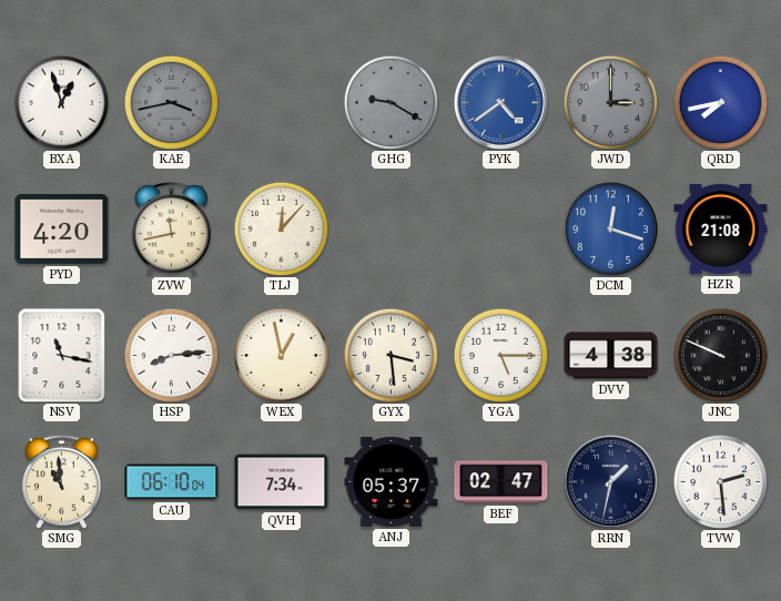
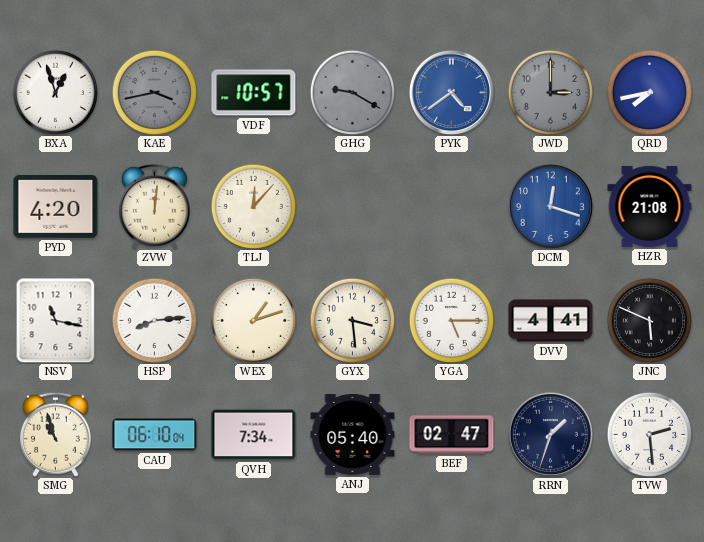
VDF: none -> 10:57 (254, 93)
ZVW: 11:43 -> 12:01 (154, 206)
WEX: 12:58 -> 1:12 (253, 320)
DVV: 4:38 -> 4:41 (551, 321)
JNC: 9:49 -> 5:49 (649, 320)
SMG: 10:59 -> 10:57 (55, 434)
ANJ: 05:37 -> 05:40 (353, 434)
RRN: 1:32 -> 1:33 (550, 434)
